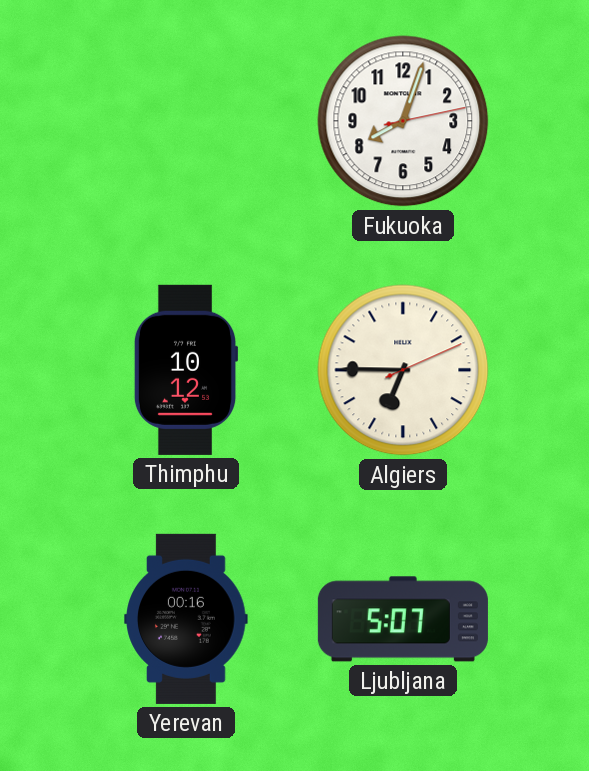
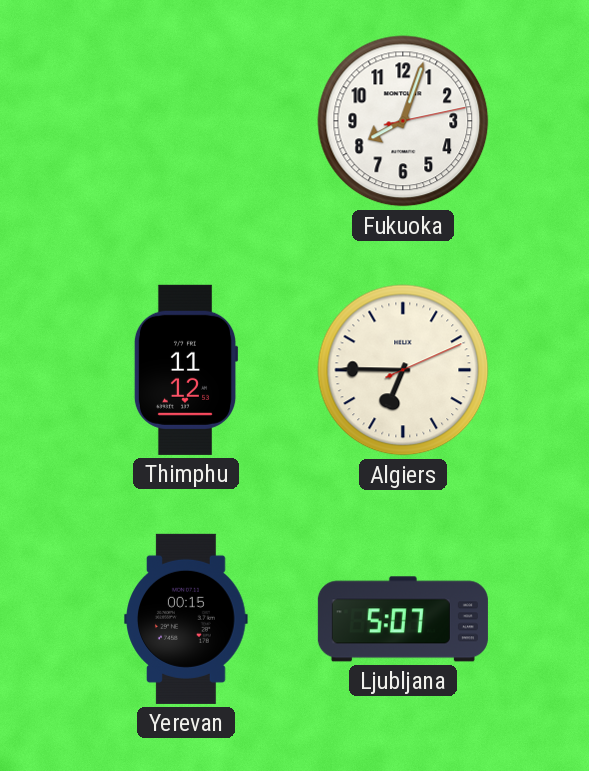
Thimphu: 10:12 -> 11:12 (186, 370)
Yerevan: 00:16 -> 00:15 (186, 619)
